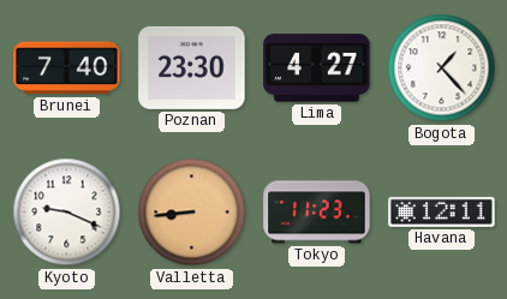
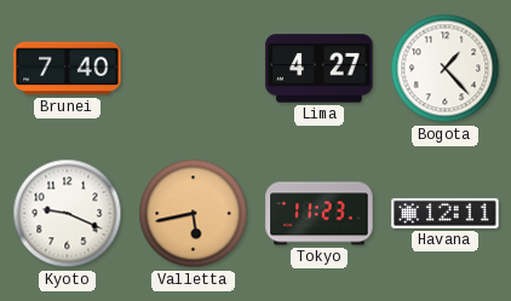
Poznan: 23:30 -> none (192, 67)
Valletta: 8:44 -> 5:43 (194, 214)
